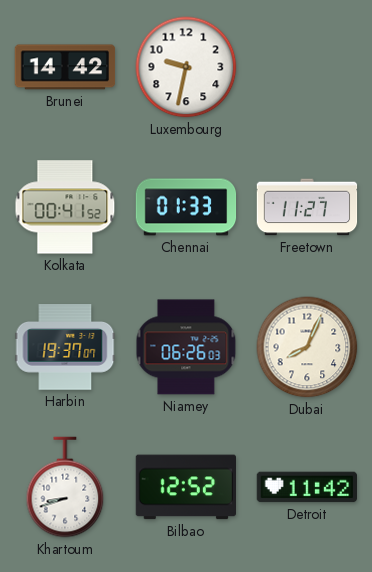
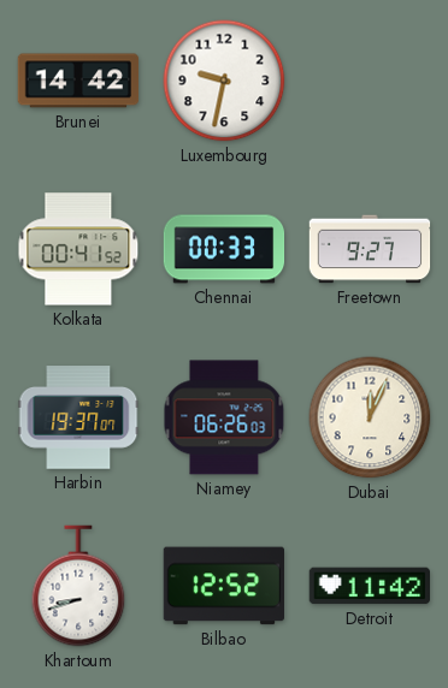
Chennai: 01:33 -> 00:33 (224, 249)
Freetown: 11:27 -> 9:27 (370, 249)
Dubai: 8:04 -> 12:04 (370, 417)
